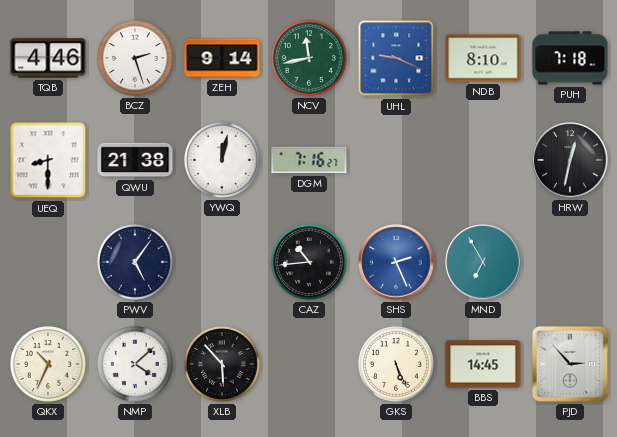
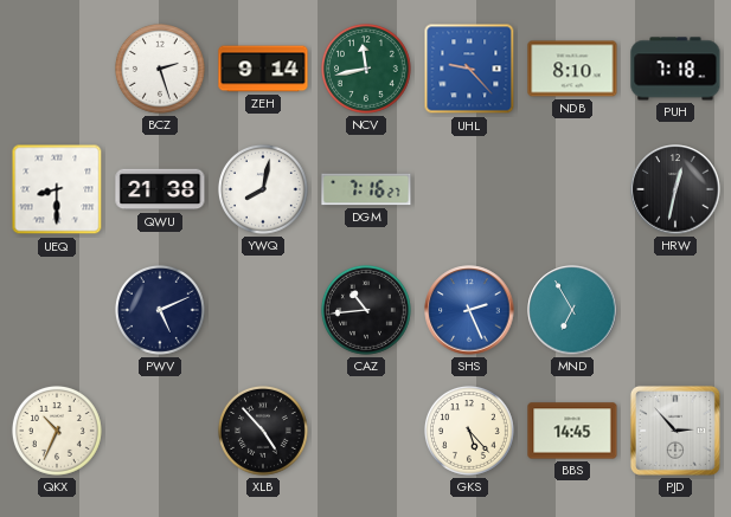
TQB: 4:46 -> none (48, 58)
UHL: 9:19 -> 9:23 (469, 69)
YWQ: 12:02 -> 8:02 (263, 189)
PWV: 5:06 -> 5:11 (160, 310)
NMP: 4:08 -> none (135, 364)
XLB: 5:53 -> 4:53 (263, 431)
GKS: 5:26 -> 5:23 (469, 431)
